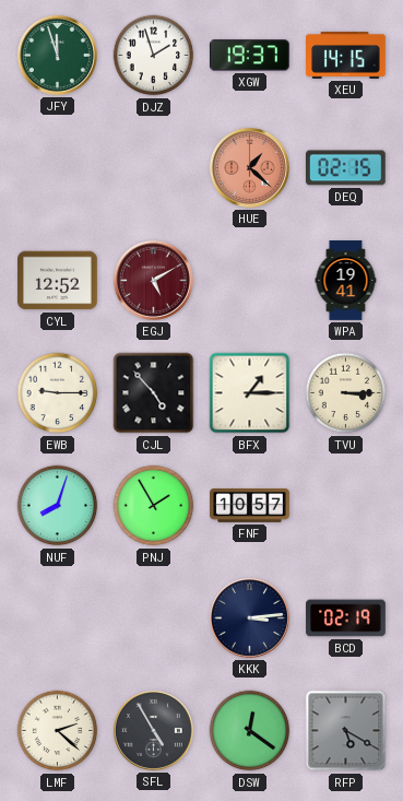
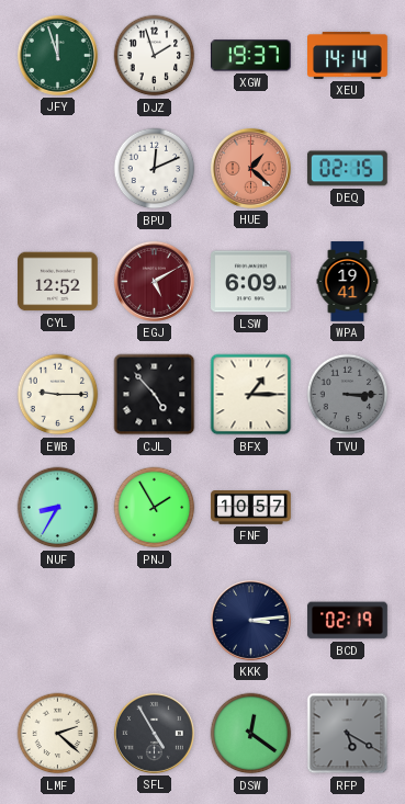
XEU: 14:15 -> 14:14 (348, 55)
BPU: none -> 12:11 (155, 169)
LSW: none -> 6:09 (251, 282)
TVU dial: cream -> grey (348, 395)
NUF: 8:03 -> 8:35 (58, 508)
